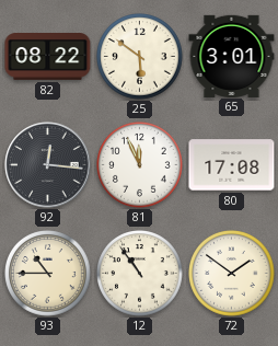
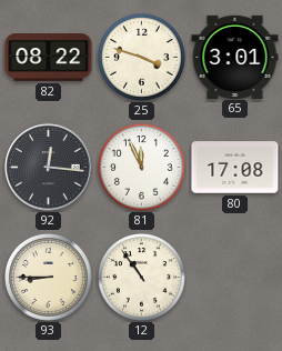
25: 5:51 -> 3:48 (142, 58)
93: 10:45 -> 8:45 (49, 278)
72: 1:51 -> none (232, 274)
